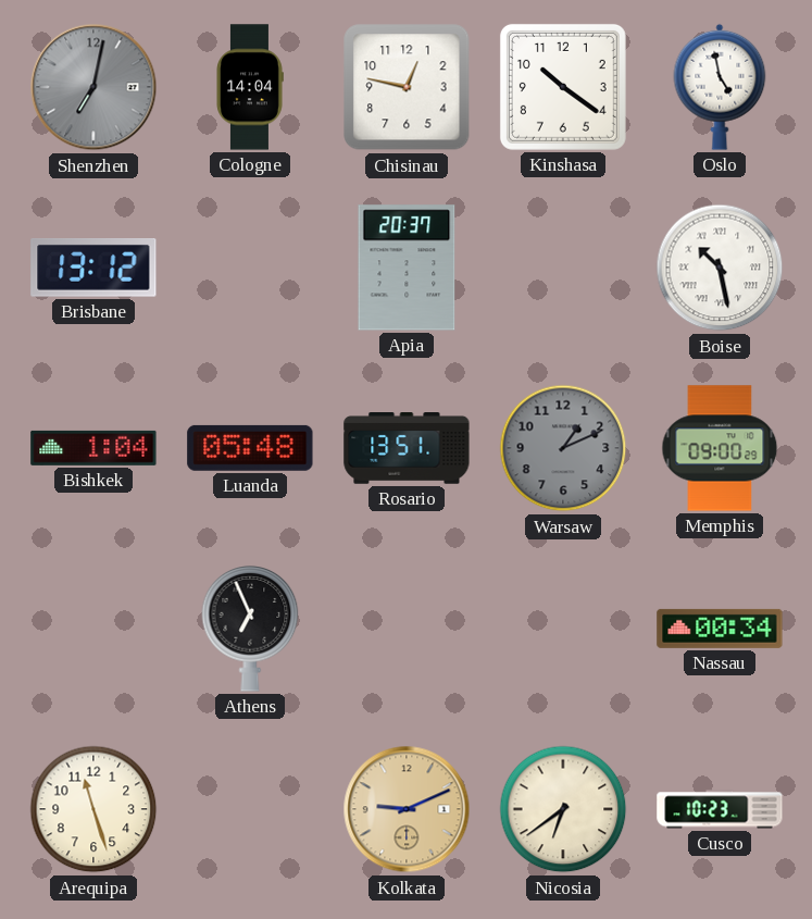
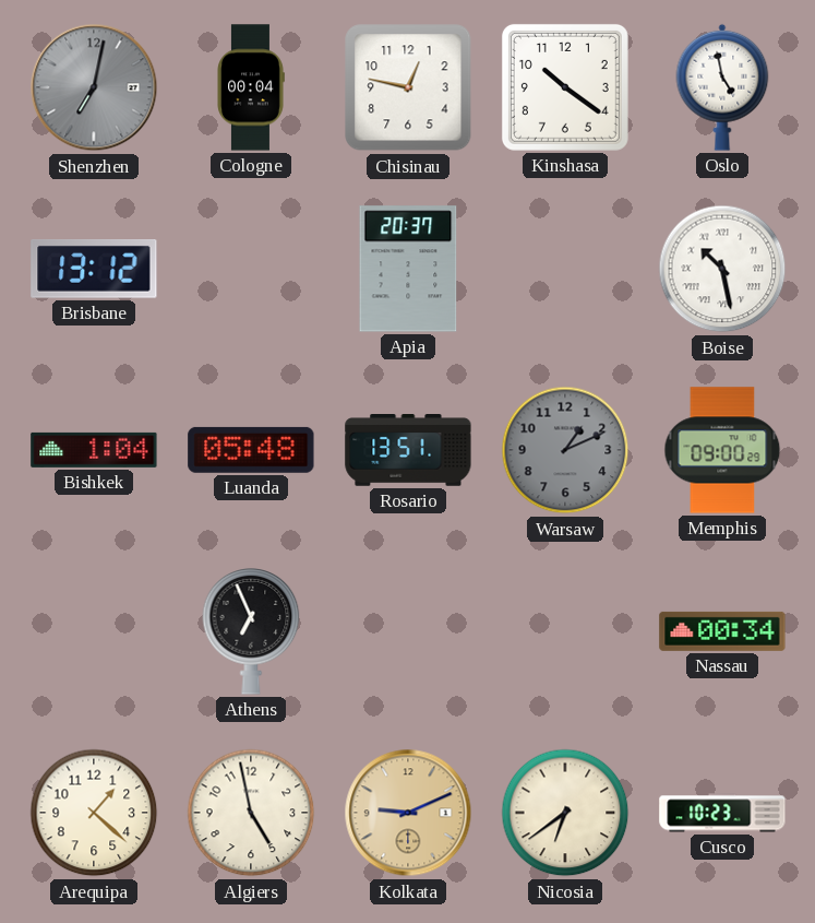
Cologne: 14:04 -> 00:04 (251, 87)
Arequipa: 11:27 -> 1:22 (94, 813)
Algiers: none -> 4:58 (251, 813)
